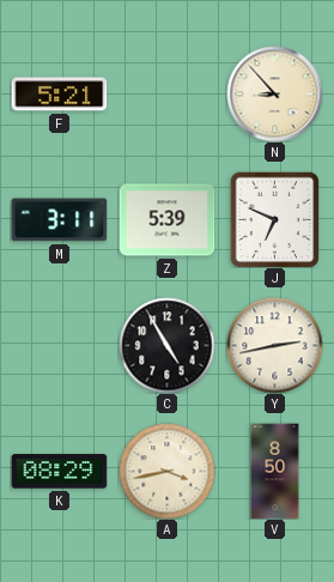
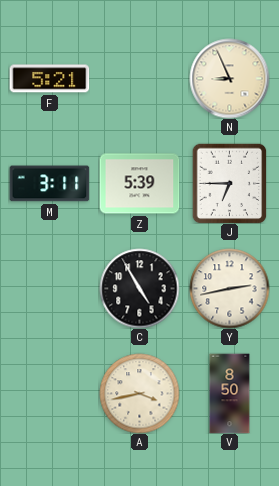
N: 8:53 -> 8:56 (229, 78)
J: 6:49 -> 6:45 (230, 183)
K: 08:29 -> none (59, 472)
